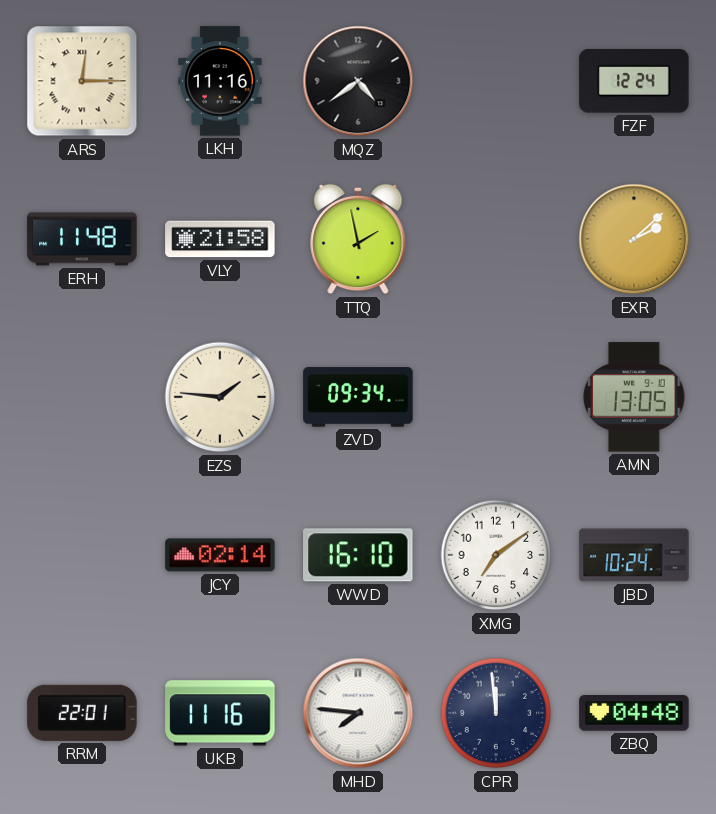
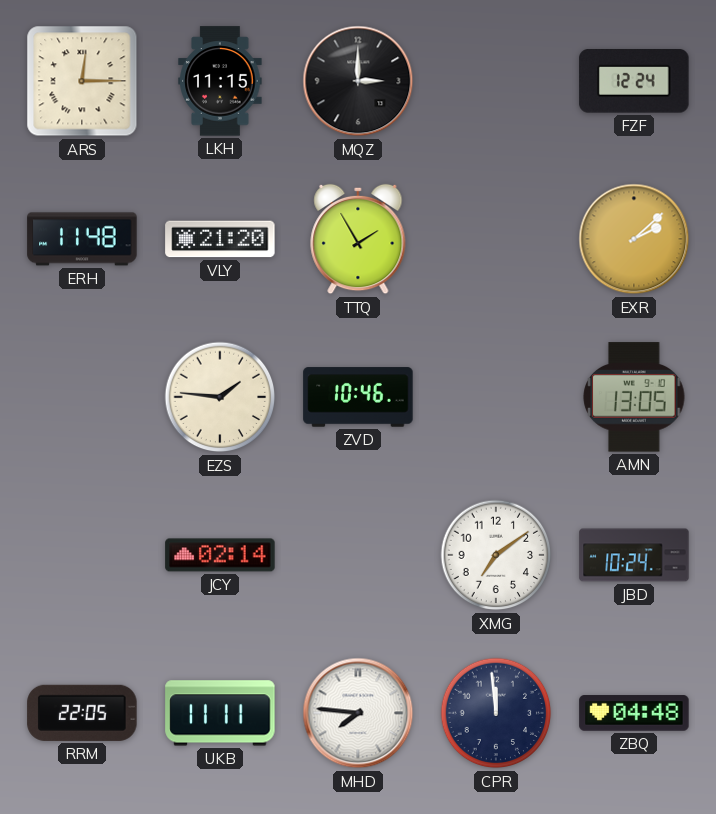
LKH: 11:16 -> 11:15 (220, 81)
MQZ: 4:39 -> 3:00 (358, 81)
VLY: 21:58 -> 21:20 (220, 239)
TTQ: 1:58 -> 1:55 (358, 239)
ZVD: 09:34 -> 10:46 (358, 397)
WWD: 16:10 -> none (358, 555)
RRM: 22:01 -> 22:05 (82, 713)
UKB: 11:16 -> 11:11 (220, 713)
